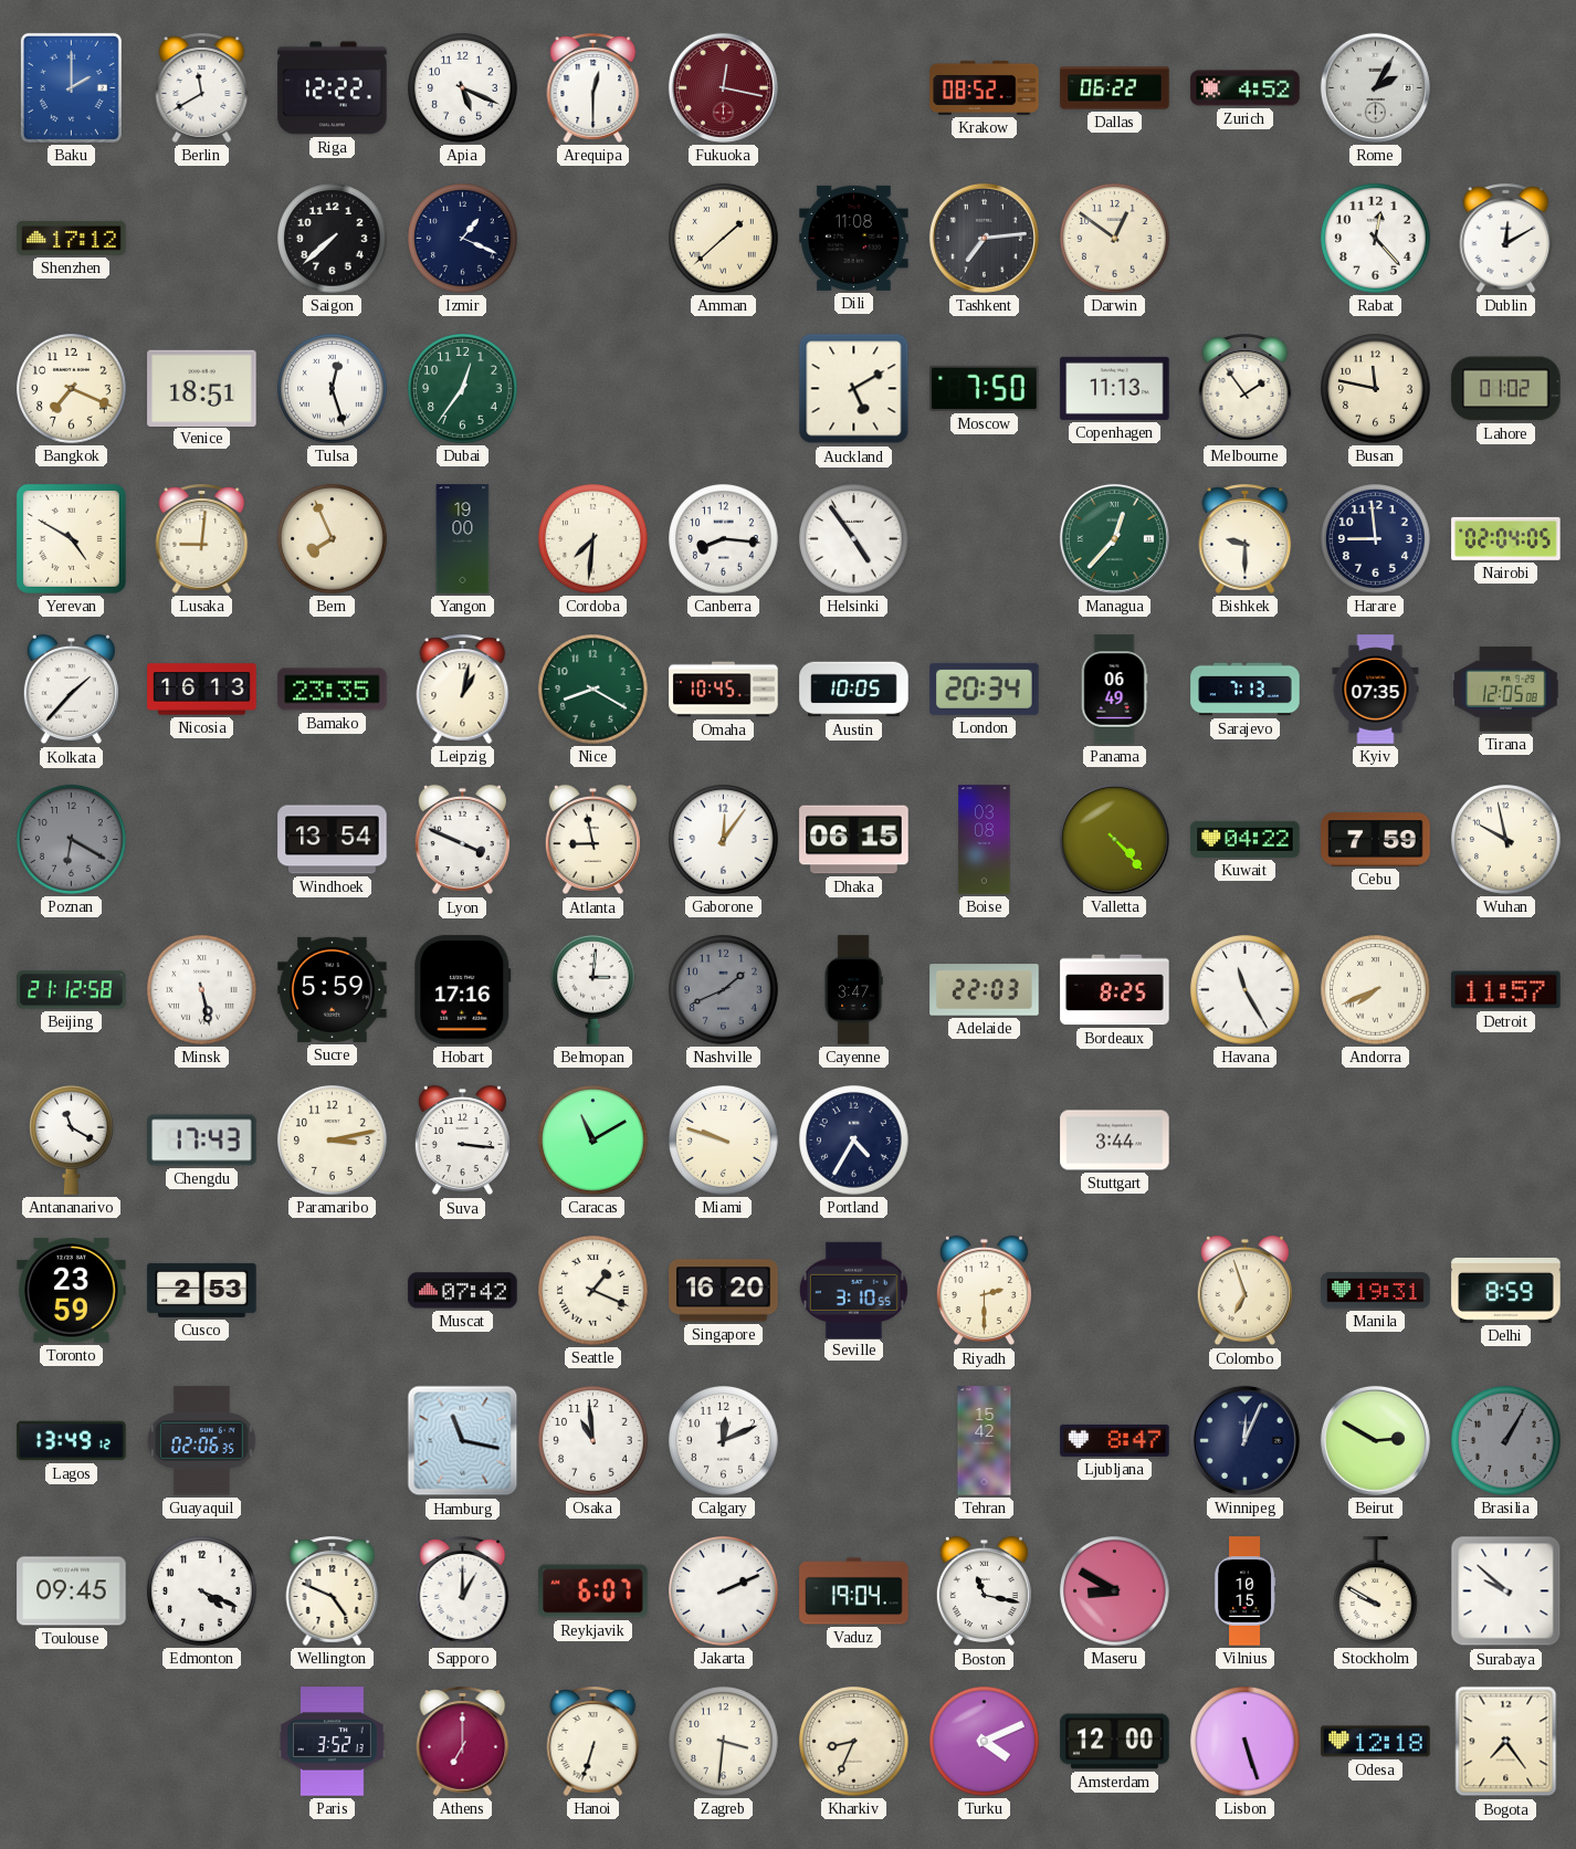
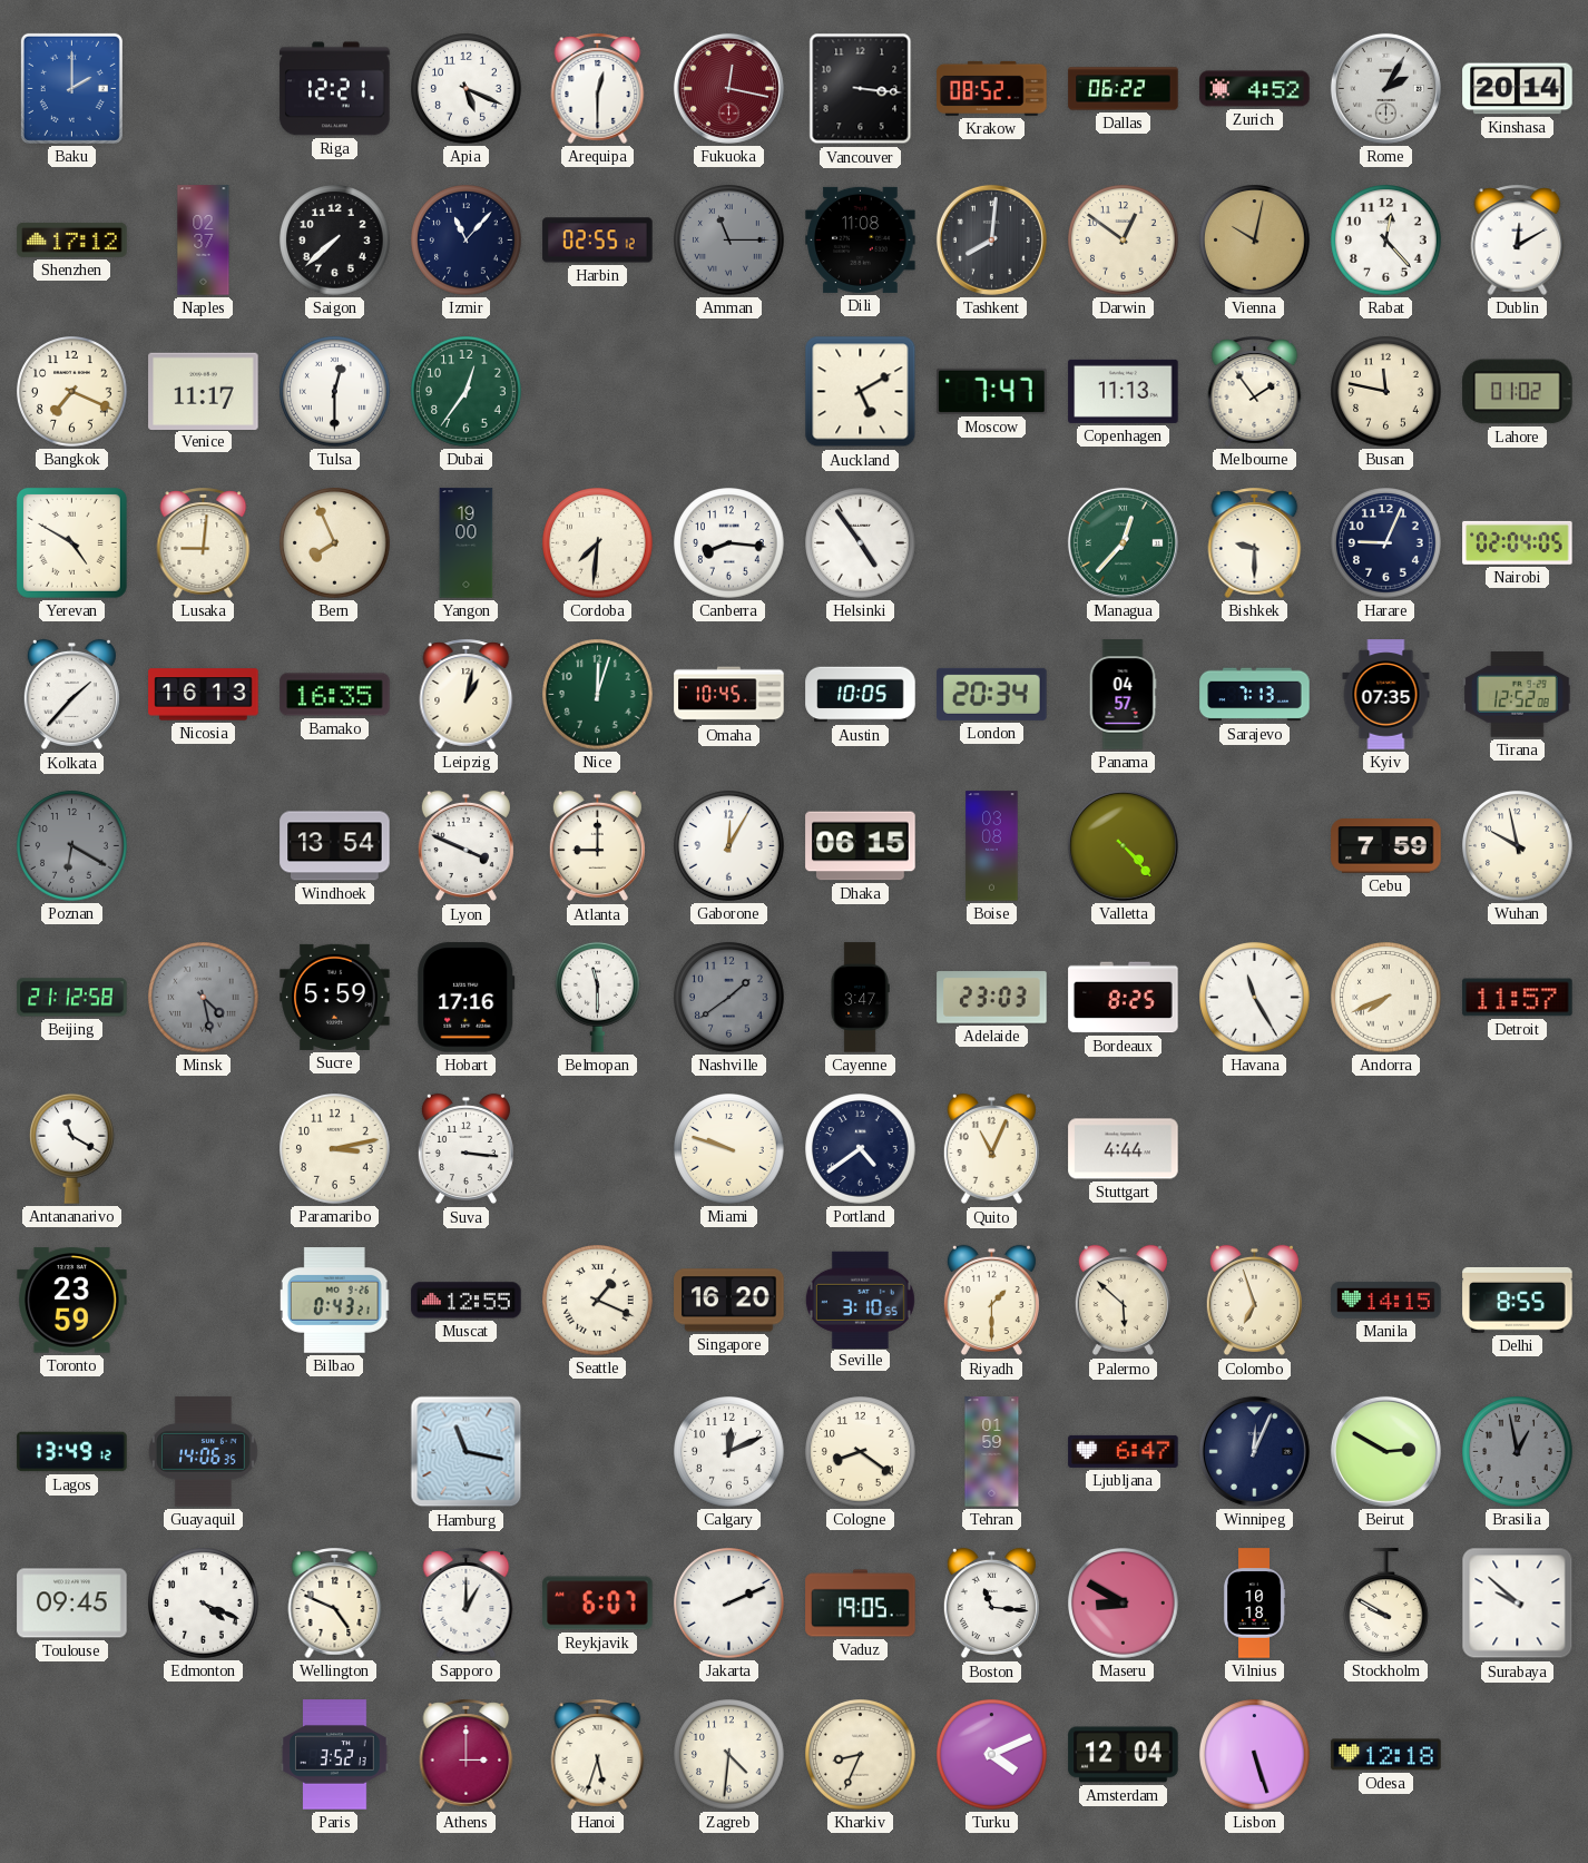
Berlin: 11:40 -> none (202, 87)
Riga: 12:22 -> 12:21 (335, 89)
Vancouver: none -> 3:16 (861, 89)
Kinshasa: none -> 20:14 (1518, 89)
Naples: none -> 02:37 (204, 241)
Izmir: 1:19 -> 11:07 (467, 241)
Harbin: none -> 02:55 (598, 241)
Amman: 1:38 -> 11:15 (729, 241)
Amman dial: cream -> grey (729, 241)
Tashkent: 7:14 -> 8:01 (991, 239)
Vienna: none -> 10:02 (1255, 241)
Venice: 18:51 -> 11:17 (204, 391)
Tulsa: 12:27 -> 12:30 (335, 392)
Moscow: 7:50 -> 7:47 (992, 391)
Harare: 8:59 -> 9:04 (1386, 543)
Bamako: 23:35 -> 16:35 (335, 695)
Nice: 8:20 -> 12:03 (598, 695)
Panama: 06:49 -> 04:57 (1123, 695)
Tirana: 12:05 -> 12:52 (1518, 695)
Atlanta: 8:58 -> 9:00 (597, 846)
Gaborone: 12:06 -> 12:05 (729, 846)
Kuwait: 04:22 -> none (1246, 839)
Minsk: 5:28 -> 4:28 (204, 998)
Minsk dial: white -> grey (204, 998)
Belmopan: 3:01 -> 11:30 (598, 997)
Nashville: 1:41 -> 1:39 (729, 998)
Adelaide: 22:03 -> 23:03 (992, 998)
Chengdu: 17:43 -> none (202, 1141)
Caracas: 11:10 -> none (593, 1141)
Portland: 4:35 -> 4:39 (861, 1149)
Quito: none -> 11:04 (991, 1149)
Stuttgart: 3:44 -> 4:44 (1124, 1149)
Cusco: 2:53 -> none (202, 1290)
Bilbao: none -> 0:43 (335, 1301)
Muscat: 07:42 -> 12:55 (467, 1301)
Riyadh: 2:30 -> 1:30 (991, 1301)
Palermo: none -> 5:52 (1123, 1301)
Manila: 19:31 -> 14:15 (1386, 1301)
Delhi: 8:59 -> 8:55 (1518, 1300)
Guayaquil: 02:06 -> 14:06 (204, 1452)
Osaka: 10:59 -> none (593, 1441)
Cologne: none -> 8:21 (861, 1452)
Tehran: 15:42 -> 01:59 (992, 1452)
Ljubljana: 8:47 -> 6:47 (1124, 1451)
Brasilia: 1:05 -> 12:58 (1518, 1452)
Vaduz: 19:04 -> 19:05 (861, 1604)
Boston: 11:17 -> 11:16 (991, 1604)
Vilnius: 10:15 -> 10:18 (1254, 1604)
Athens: 7:00 -> 3:00 (467, 1754)
Hanoi: 6:33 -> 5:33 (598, 1754)
Zagreb: 3:31 -> 4:31 (729, 1755)
Amsterdam: 12:00 -> 12:04 (1124, 1755)
Bogota: 7:24 -> none (1506, 1742)
